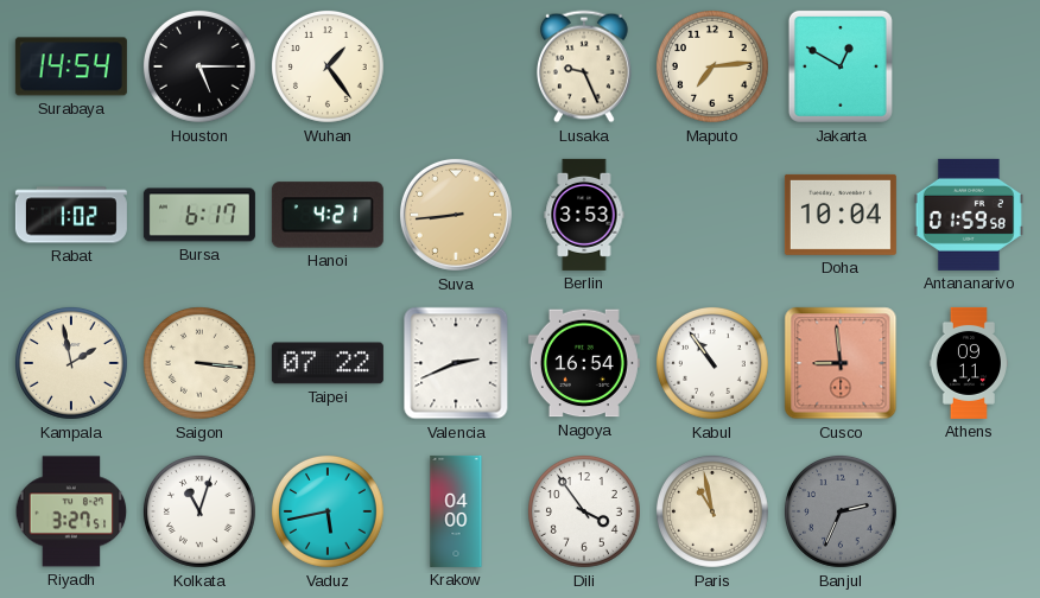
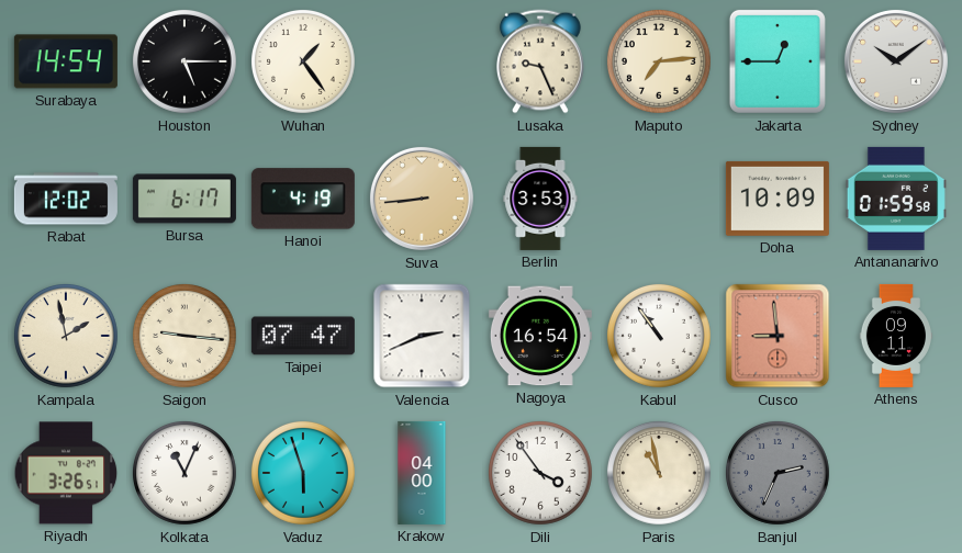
Jakarta: 12:50 -> 12:45 (778, 61)
Sydney: none -> 10:09 (896, 61)
Rabat: 1:02 -> 12:02 (66, 199)
Hanoi: 4:21 -> 4:19 (303, 199)
Doha: 10:04 -> 10:09 (778, 199)
Saigon: 3:16 -> 9:16 (186, 337)
Taipei: 07:22 -> 07:47 (303, 336)
Riyadh: 3:27 -> 3:26 (66, 473)
Kolkata: 11:03 -> 11:04 (186, 474)
Vaduz: 5:43 -> 5:57 (304, 474)
